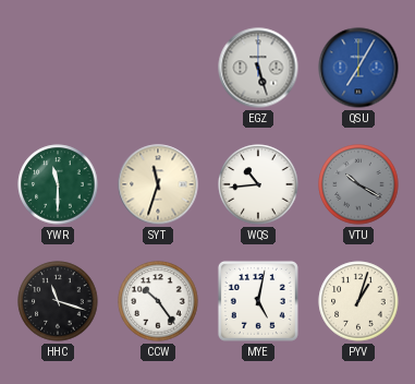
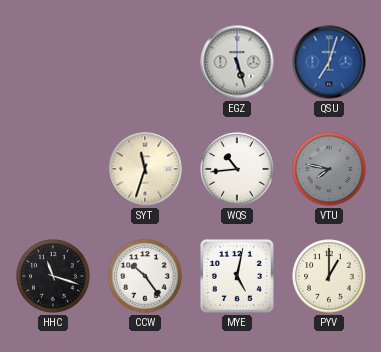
QSU: 7:05 -> 7:03 (329, 62)
YWR: 11:30 -> none (58, 184)
VTU: 10:20 -> 7:47 (329, 169)
PYV: 1:03 -> 1:00 (329, 276)
